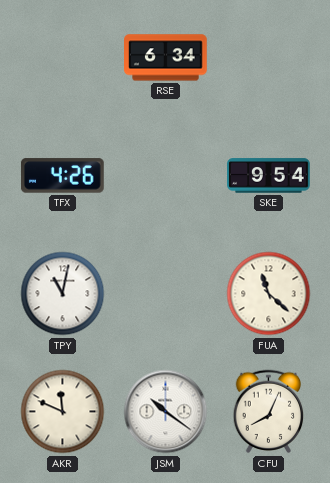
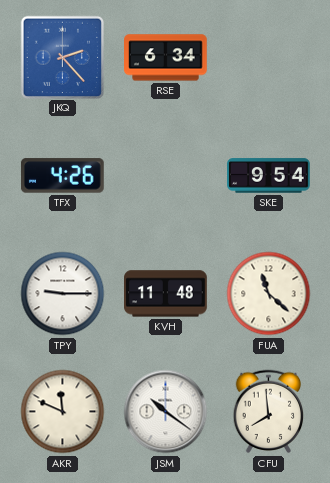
JKQ: none -> 2:23 (62, 57)
TPY: 11:02 -> 9:15 (63, 294)
KVH: none -> 11:48 (166, 294)
CFU: 8:04 -> 7:59 (269, 412)
